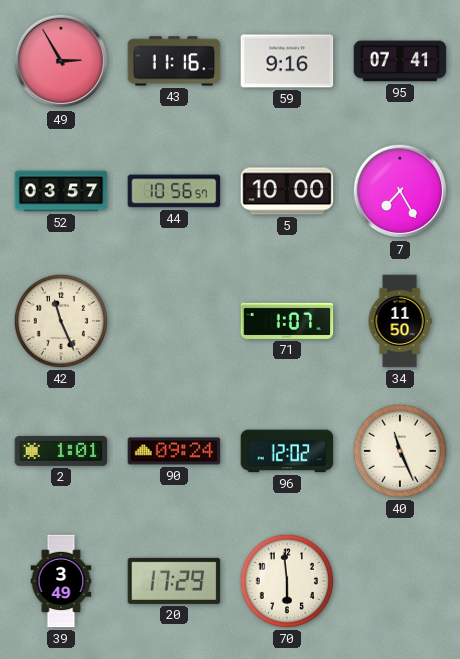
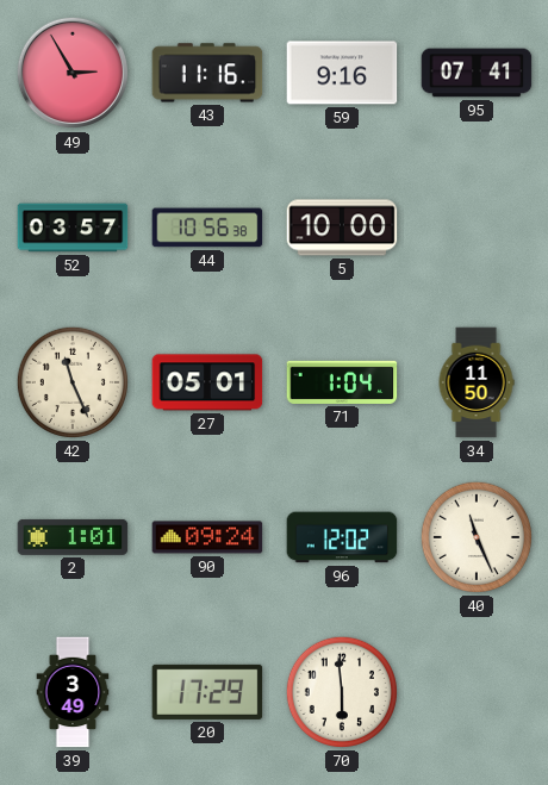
44: 10:56:57 -> 10:56:38 (207, 228)
7: 7:25 -> none (400, 191)
27: none -> 05:01 (207, 382)
71: 1:07 -> 1:04 (342, 382)
